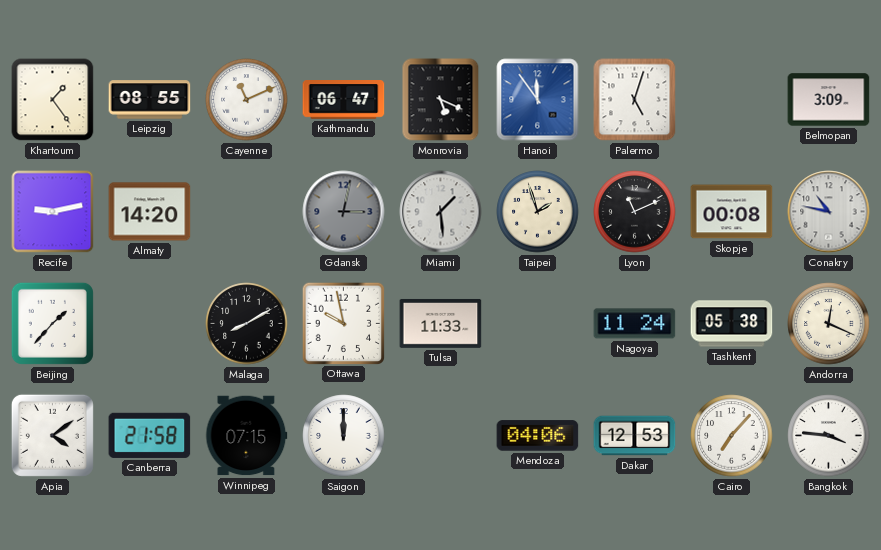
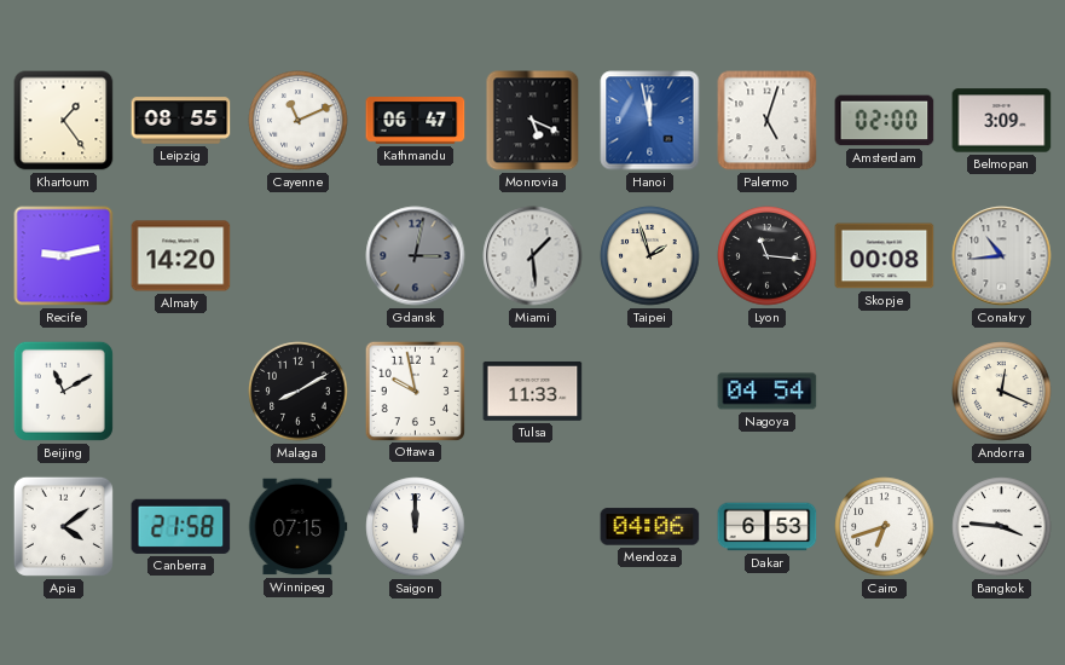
Hanoi: 11:54 -> 11:58 (650, 121)
Amsterdam: none -> 02:00 (885, 121)
Lyon: 11:11 -> 11:16 (768, 256)
Conakry: 10:47 -> 10:44 (1002, 256)
Beijing: 1:37 -> 11:10 (63, 391)
Nagoya: 11:24 -> 04:54 (768, 392)
Tashkent: 05:38 -> none (732, 324)
Dakar: 12:53 -> 6:53 (768, 527)
Cairo: 7:07 -> 6:42 (885, 527)
